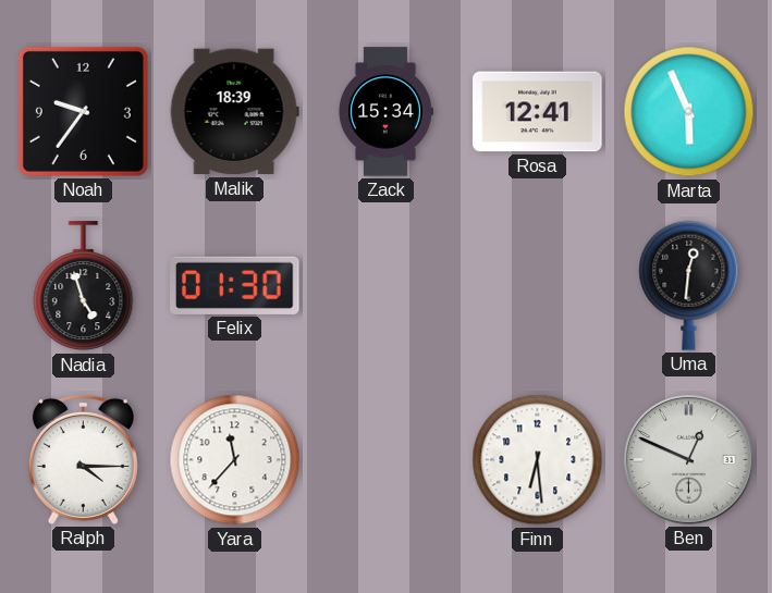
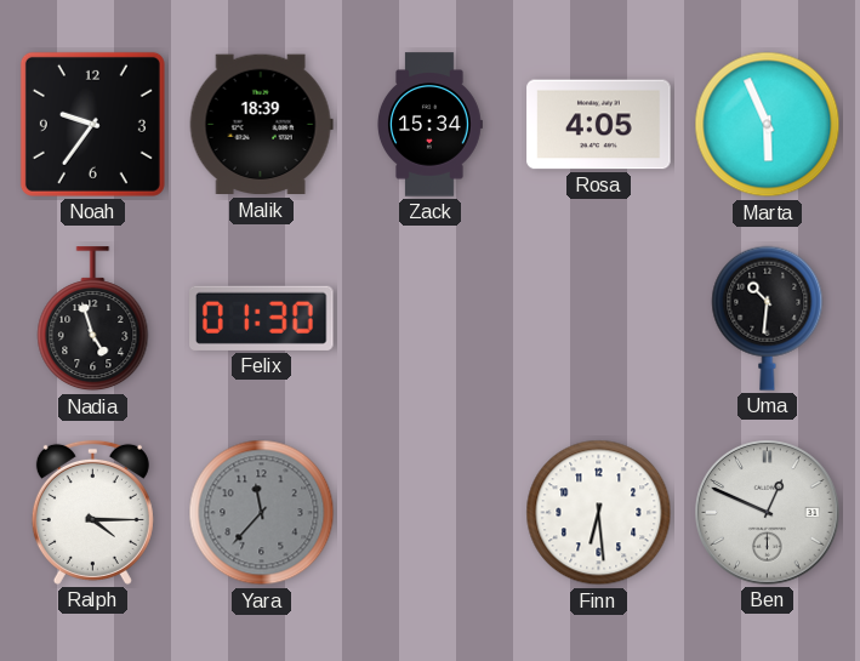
Rosa: 12:41 -> 4:05 (599, 125)
Uma: 12:31 -> 10:31 (768, 318)
Yara dial: white -> grey (262, 513)
